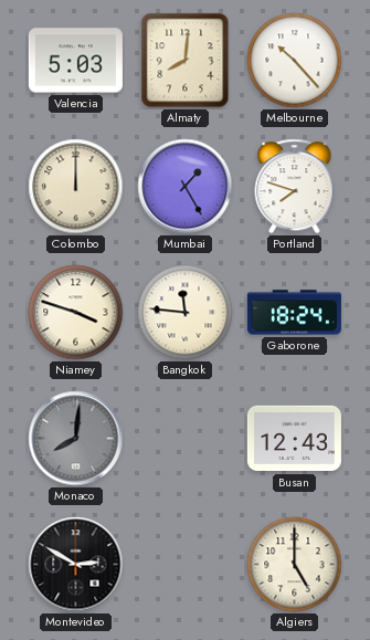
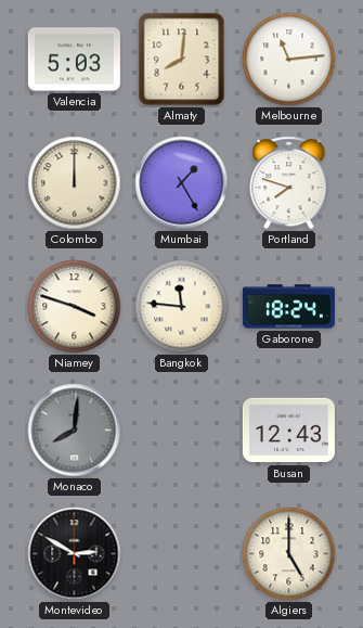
Melbourne: 10:23 -> 11:14 (289, 60)
